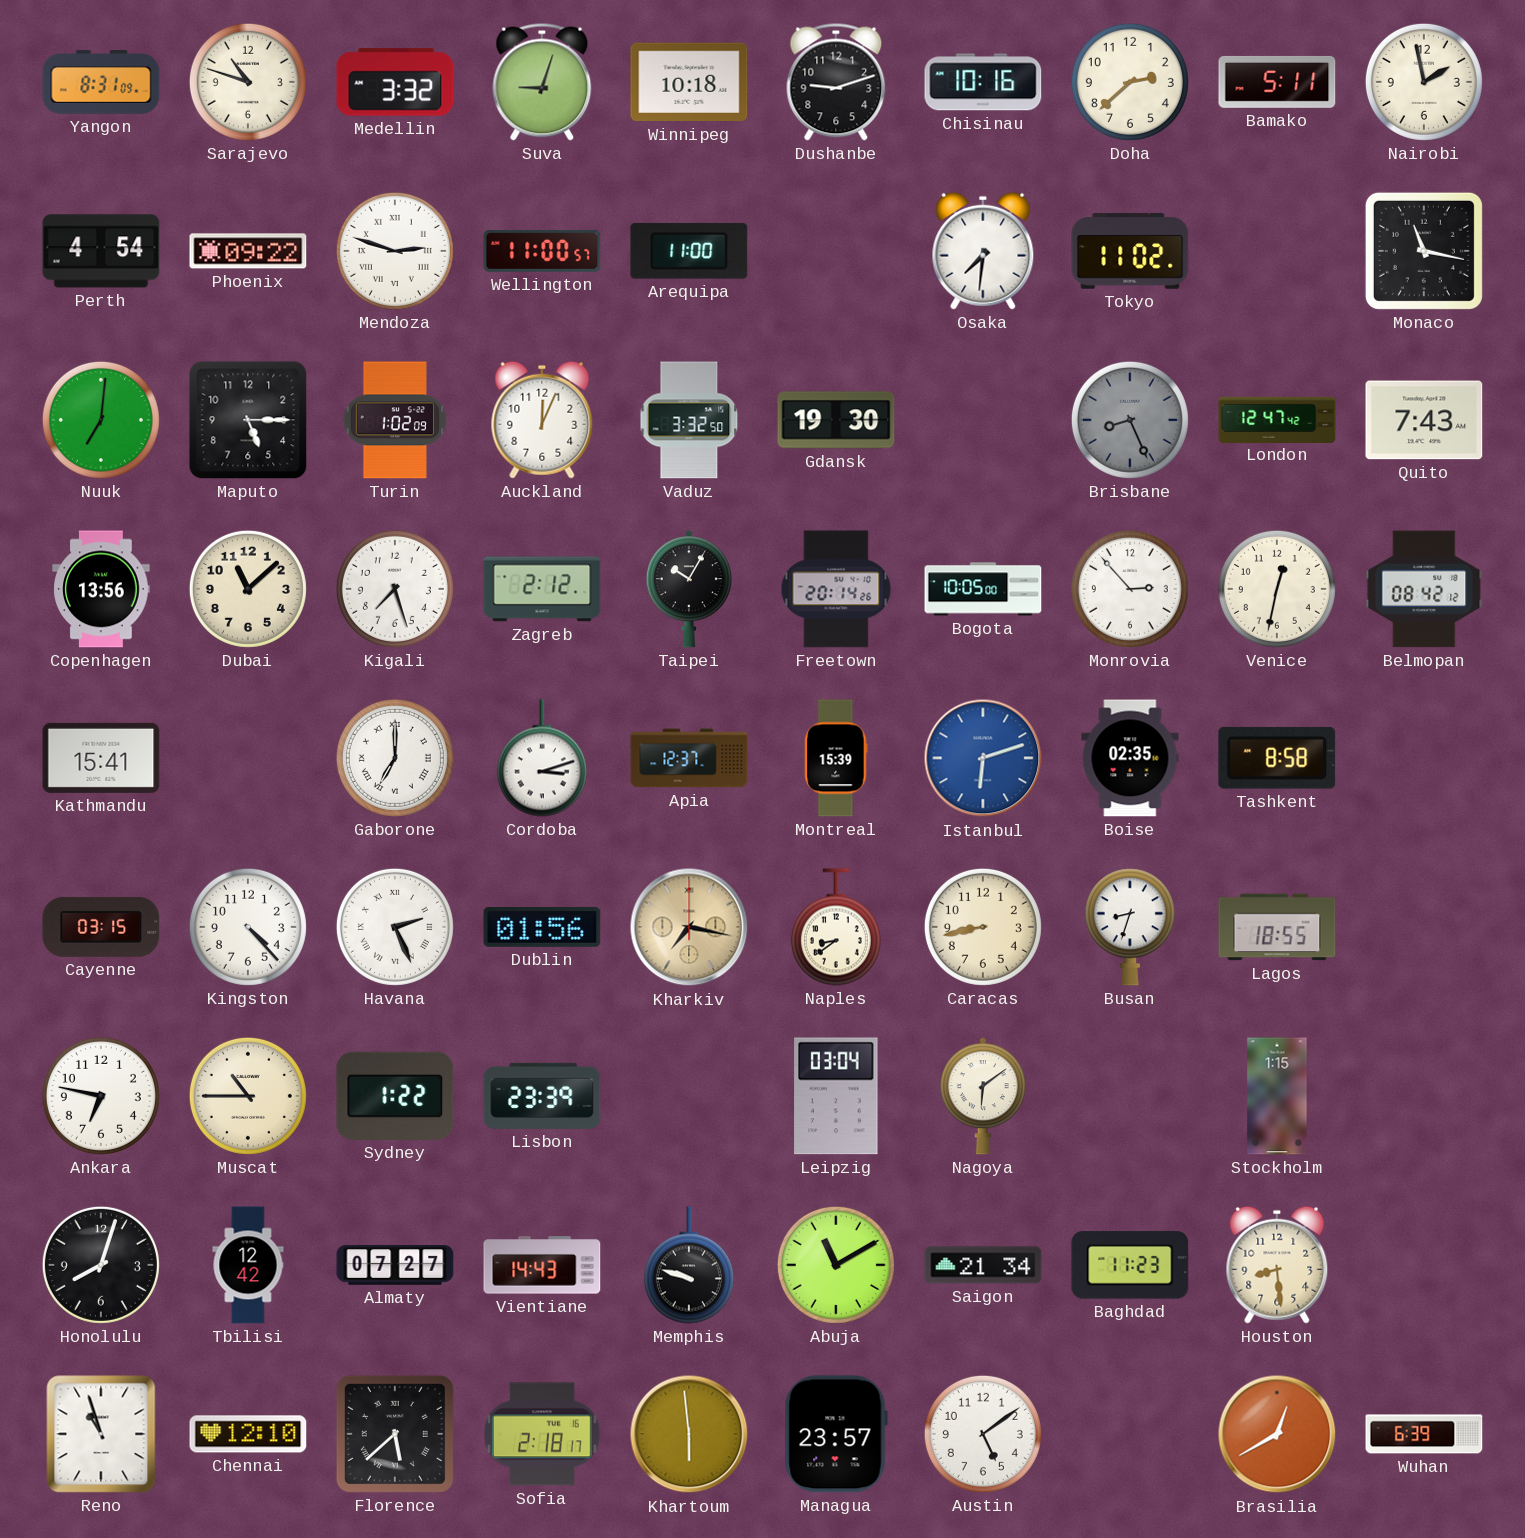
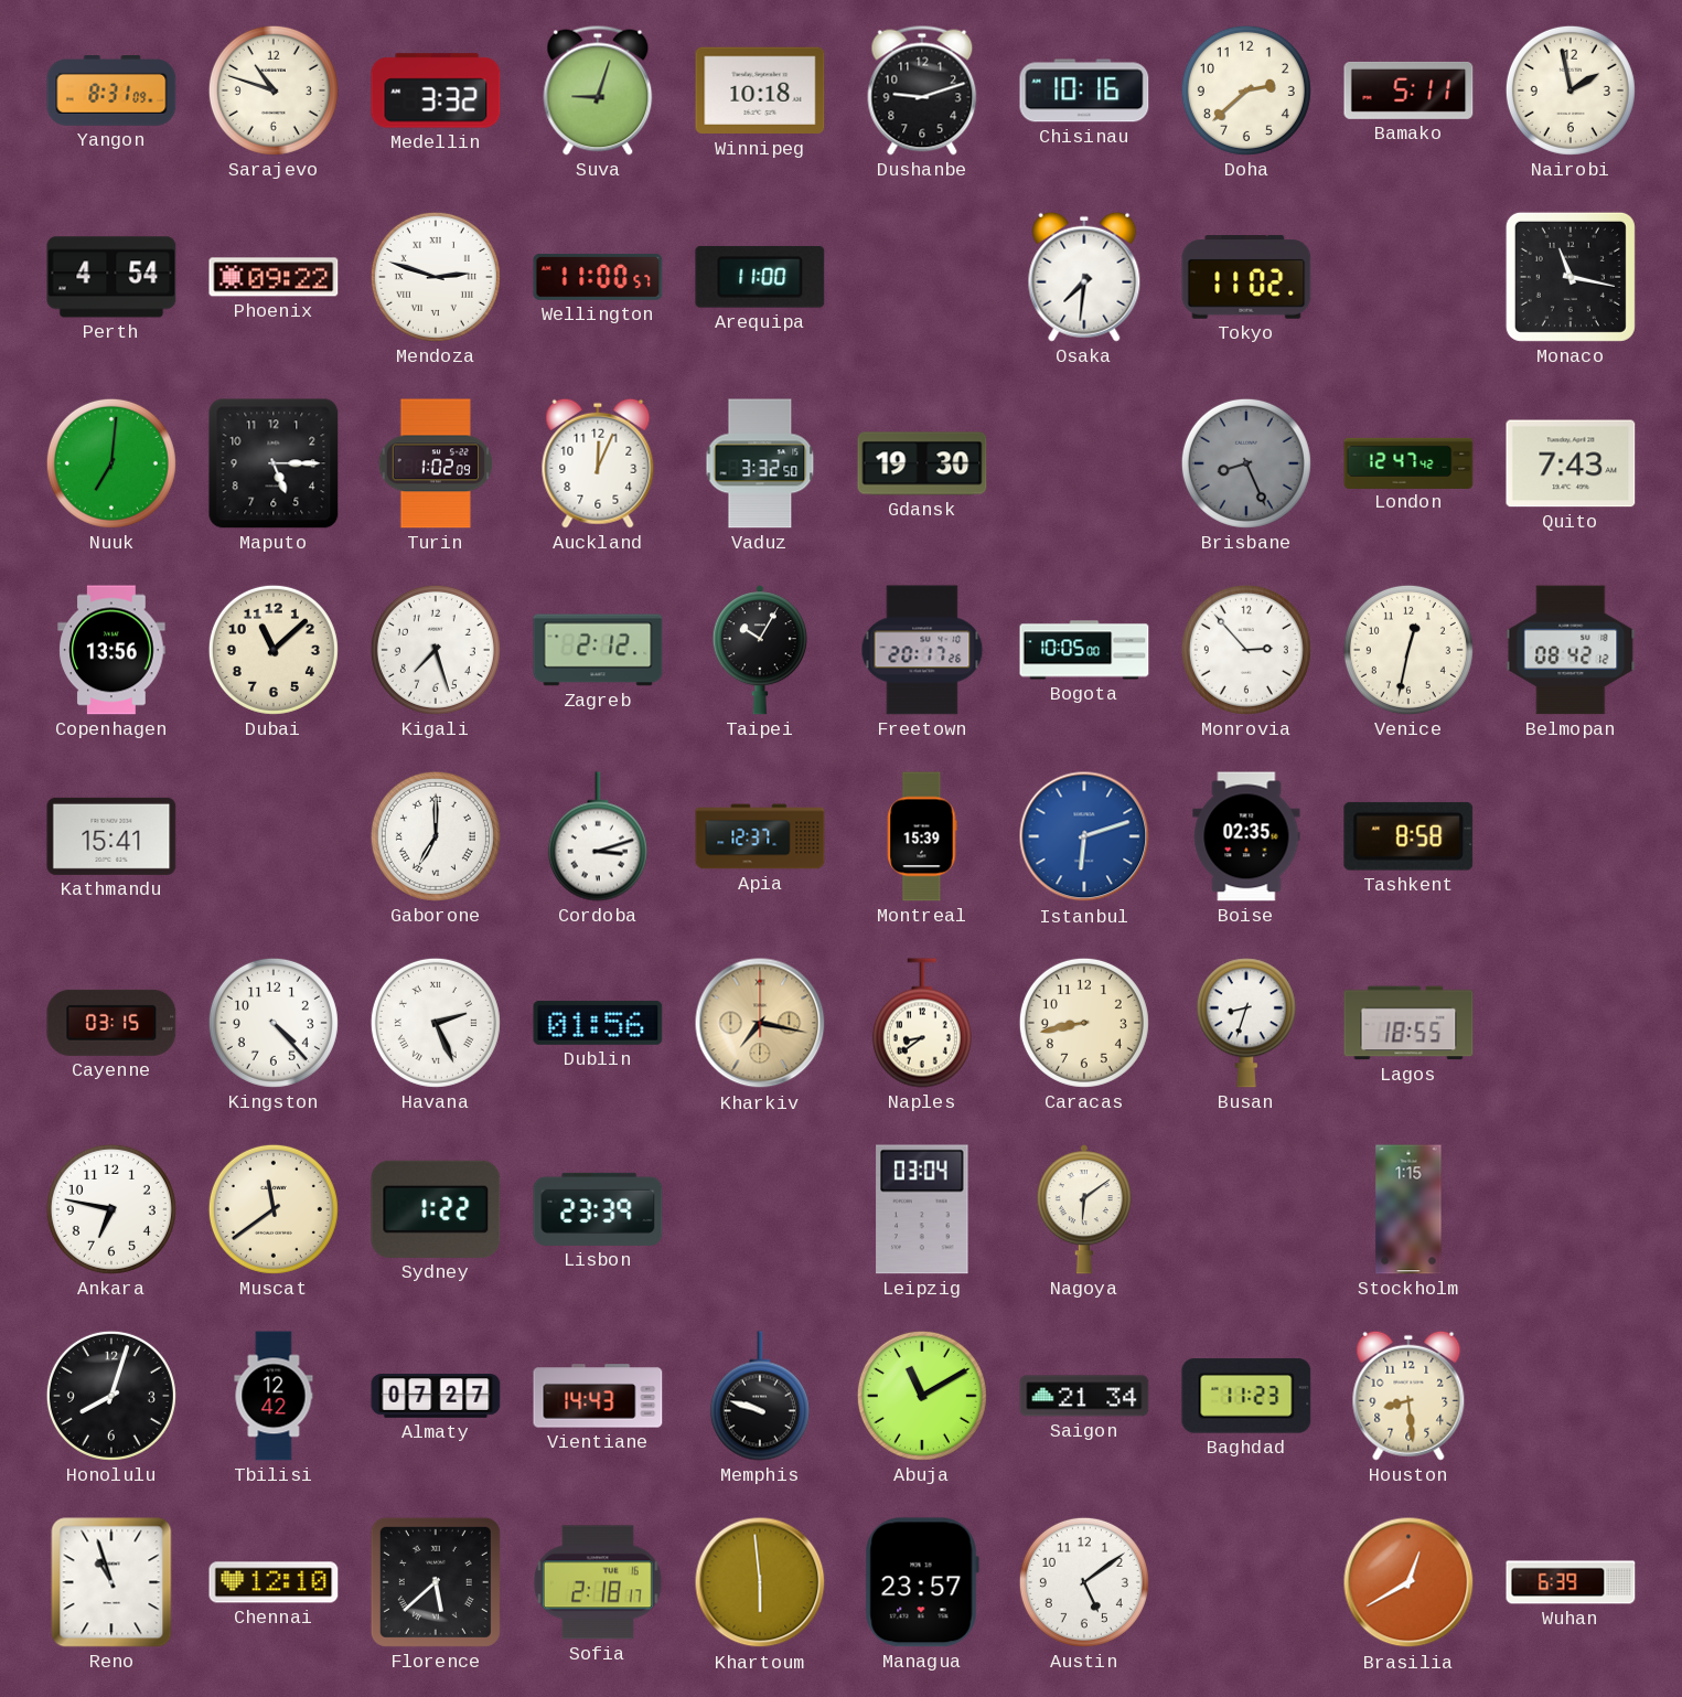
Freetown: 20:14 -> 20:17 (922, 650)
Muscat: 10:45 -> 11:39 (274, 1209)
